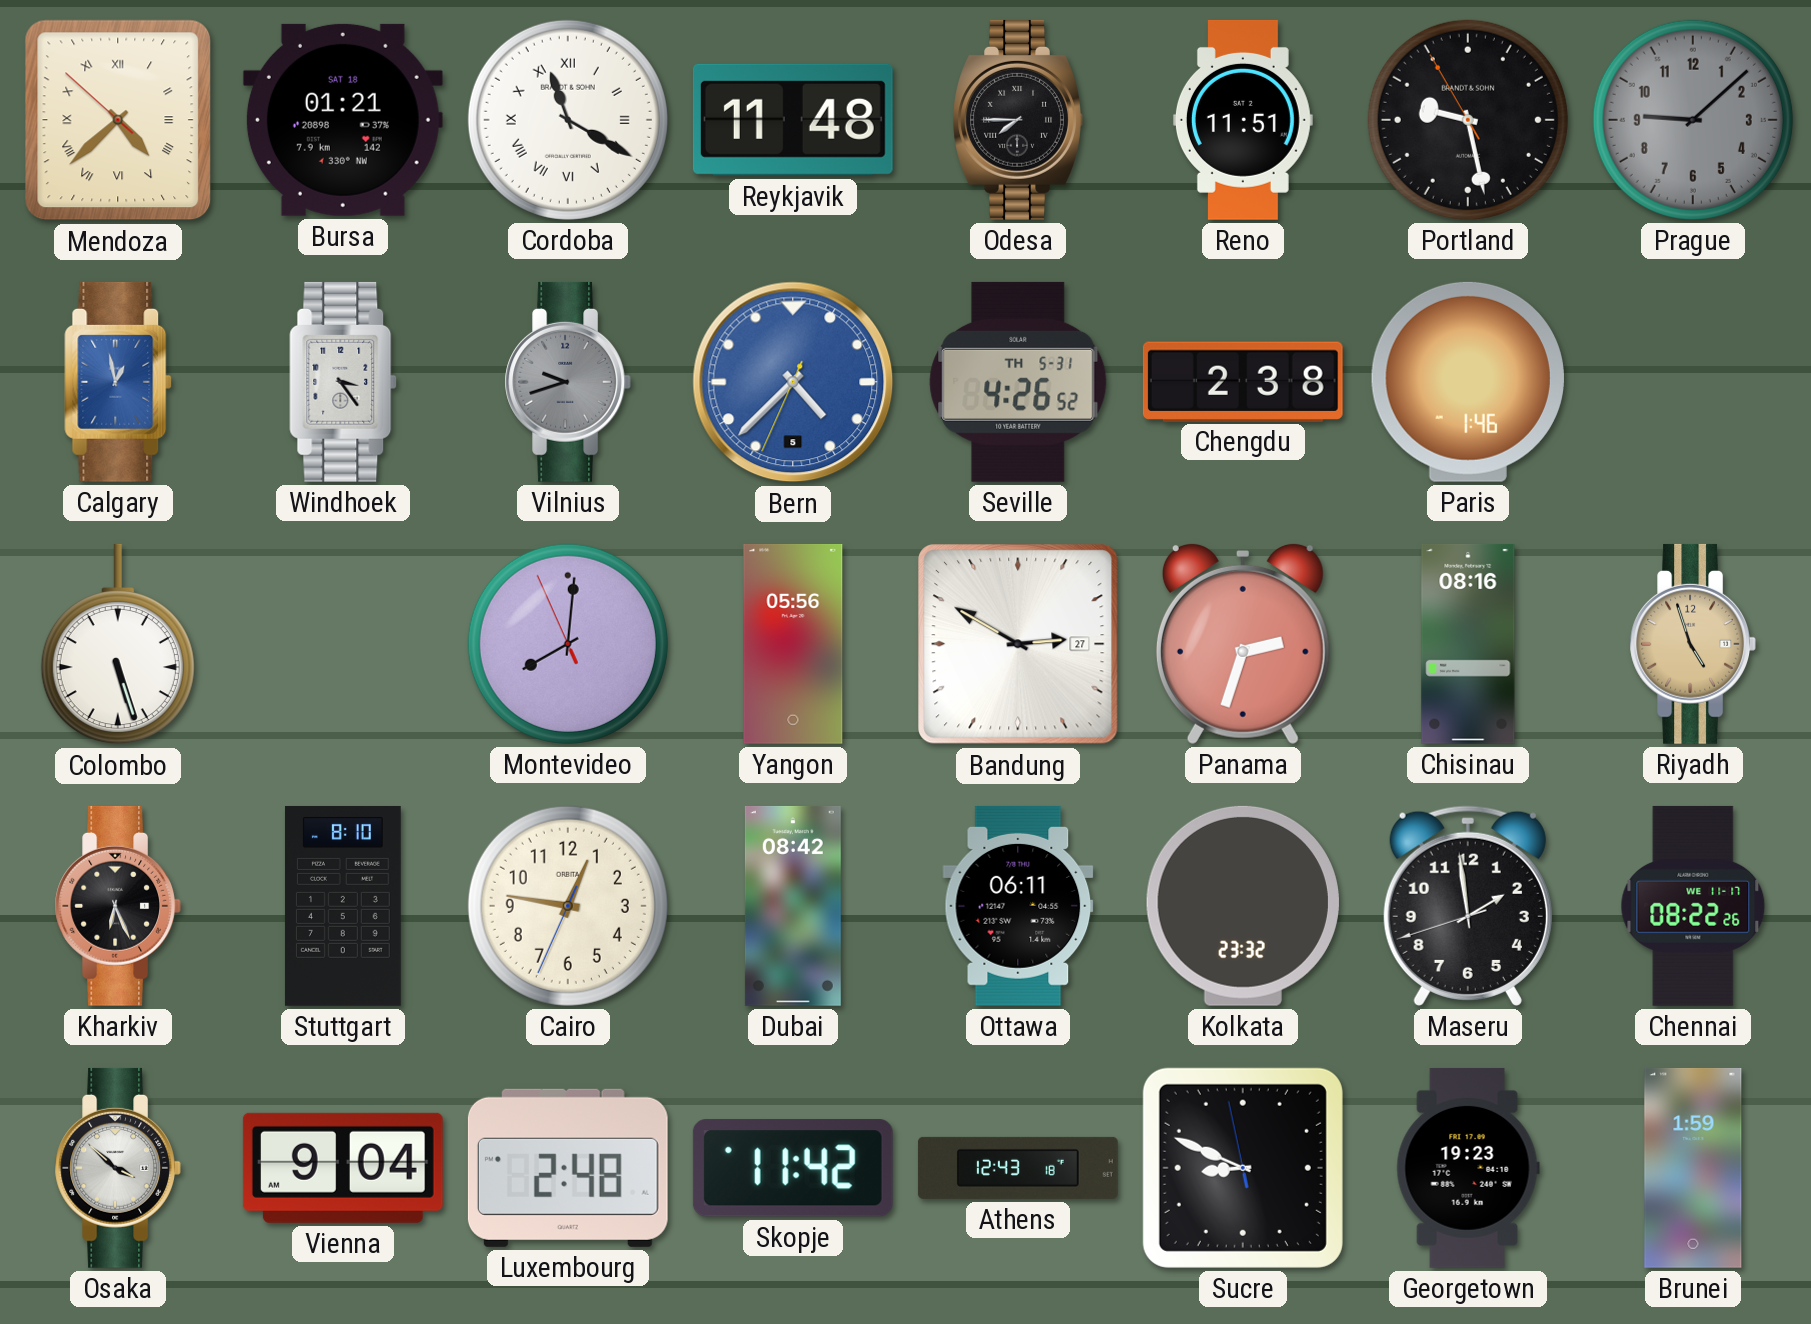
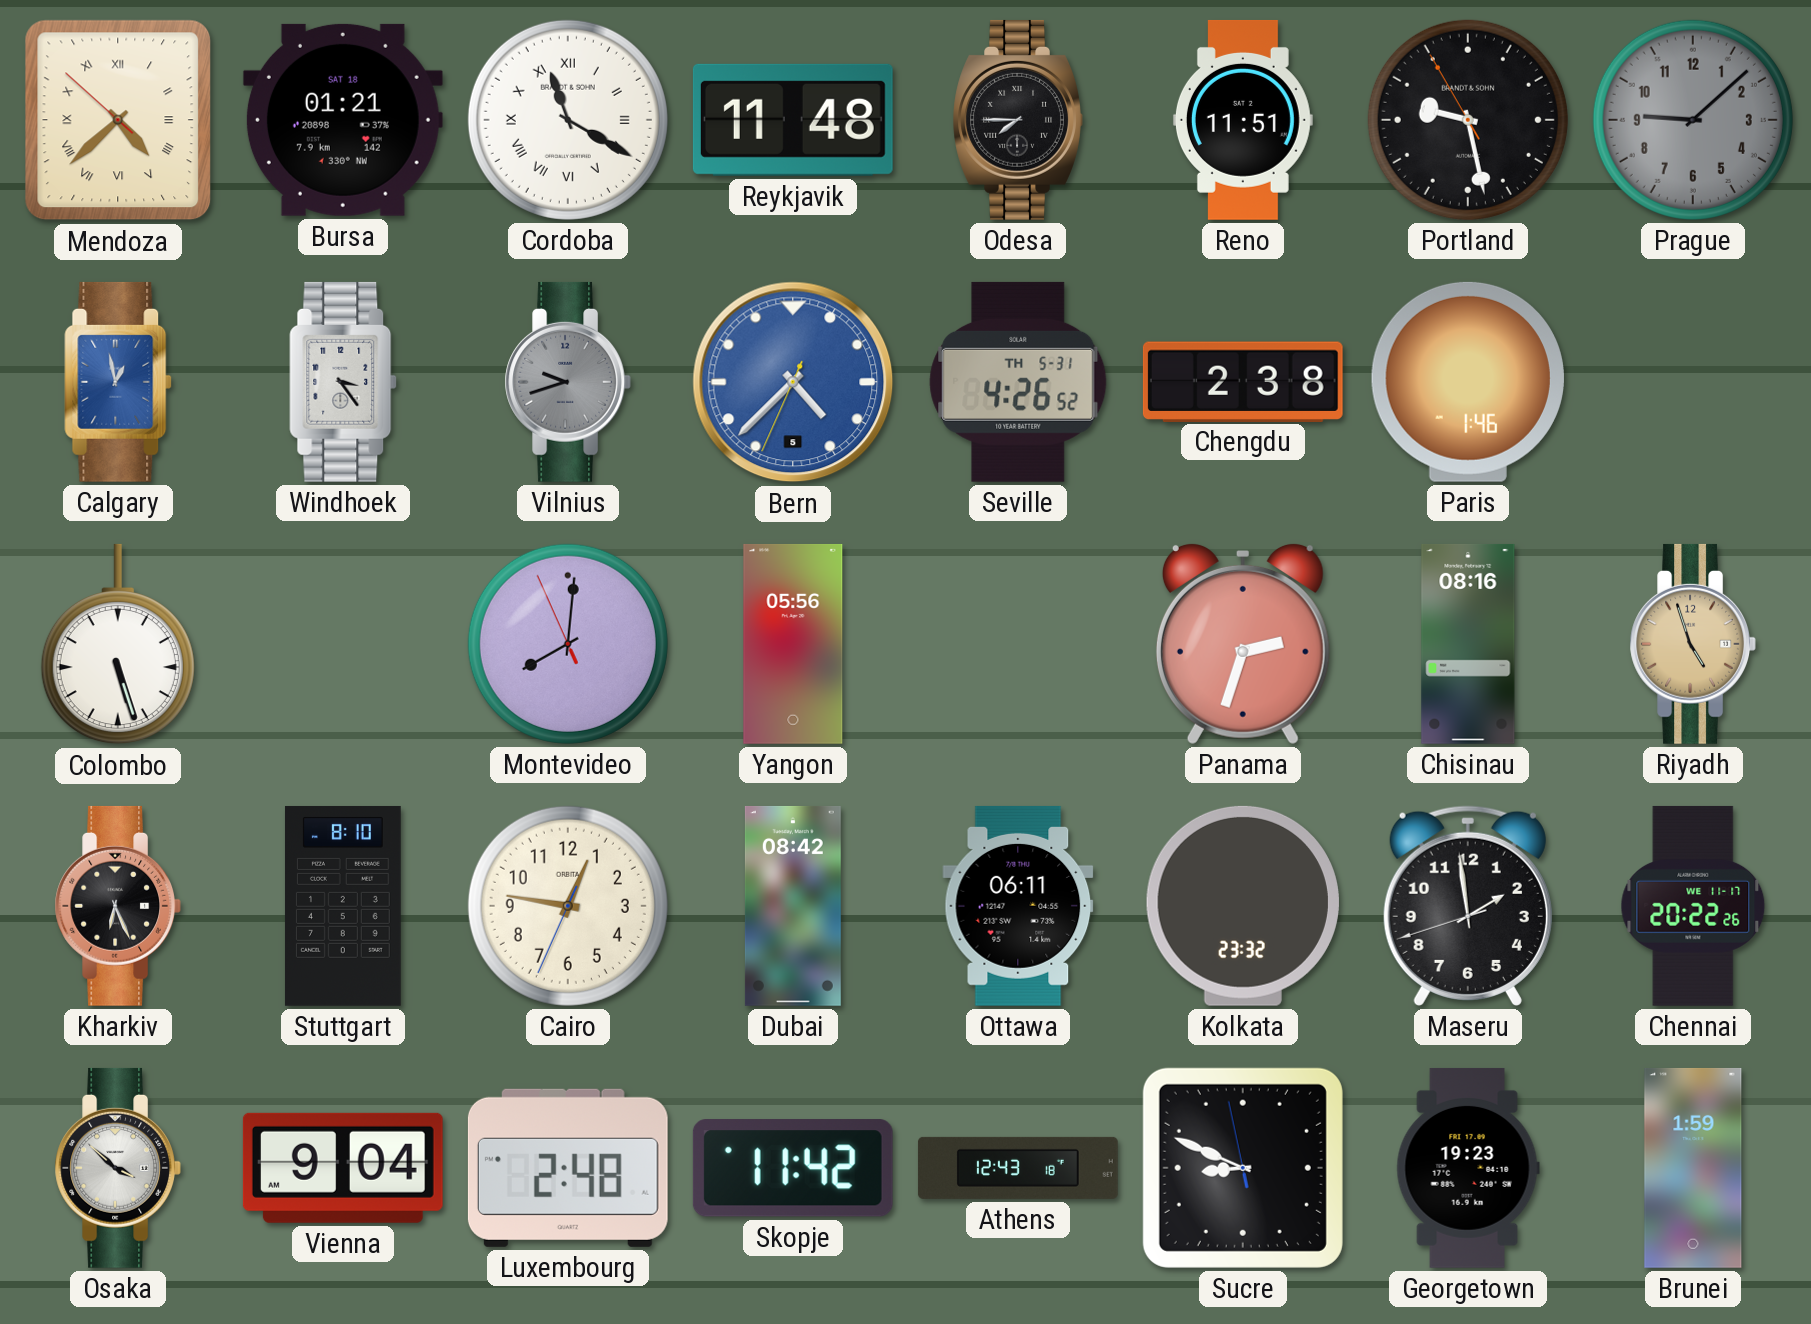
Bandung: 2:50 -> none (1018, 644)
Chennai: 08:22 -> 20:22 (1693, 906)
